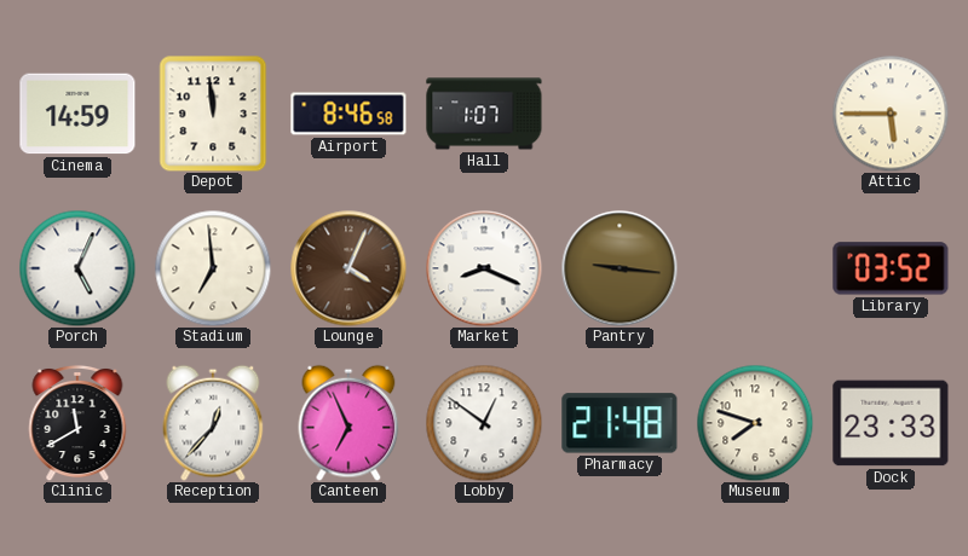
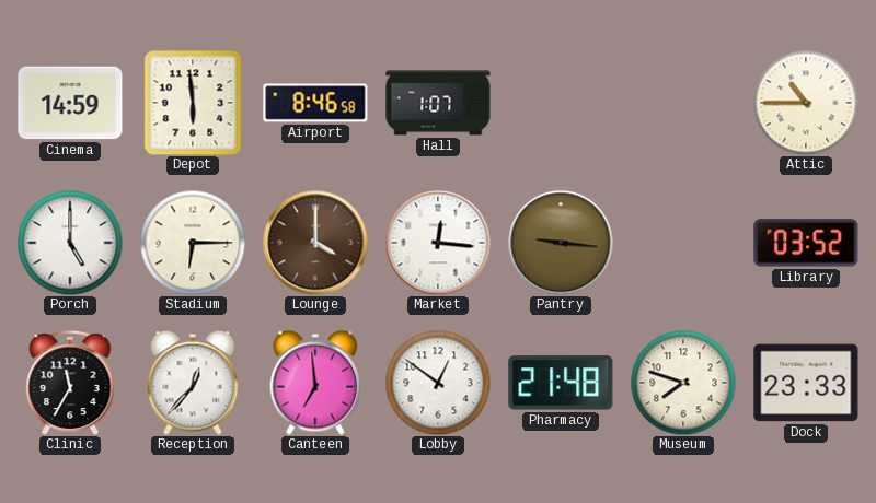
Depot: 11:59 -> 5:59 (193, 103)
Attic: 5:45 -> 10:45 (806, 103)
Porch: 5:04 -> 5:00 (70, 243)
Stadium: 6:59 -> 6:15 (193, 243)
Lounge: 4:04 -> 4:00 (315, 243)
Market: 8:19 -> 12:16 (438, 243)
Clinic: 11:40 -> 11:35 (70, 383)
Canteen: 6:56 -> 6:59 (315, 383)
